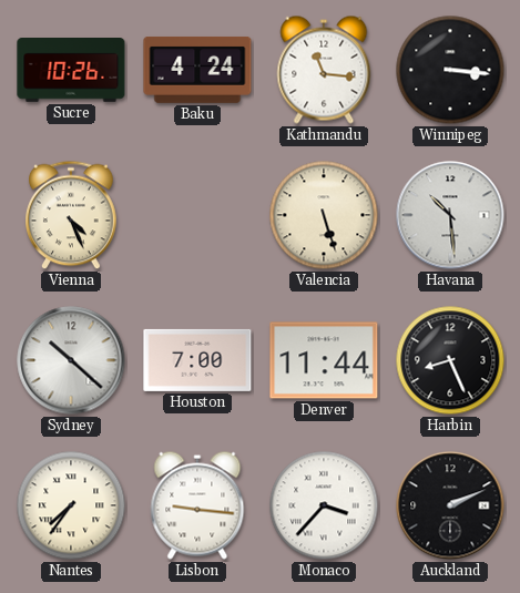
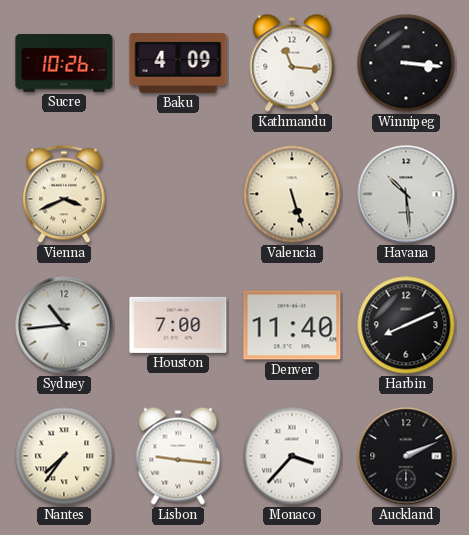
Baku: 4:24 -> 4:09 (178, 64)
Vienna: 4:26 -> 3:41 (64, 194)
Sydney: 10:22 -> 10:44 (64, 325)
Denver: 11:44 -> 11:40 (292, 325)
Harbin: 8:26 -> 8:11 (406, 325)
